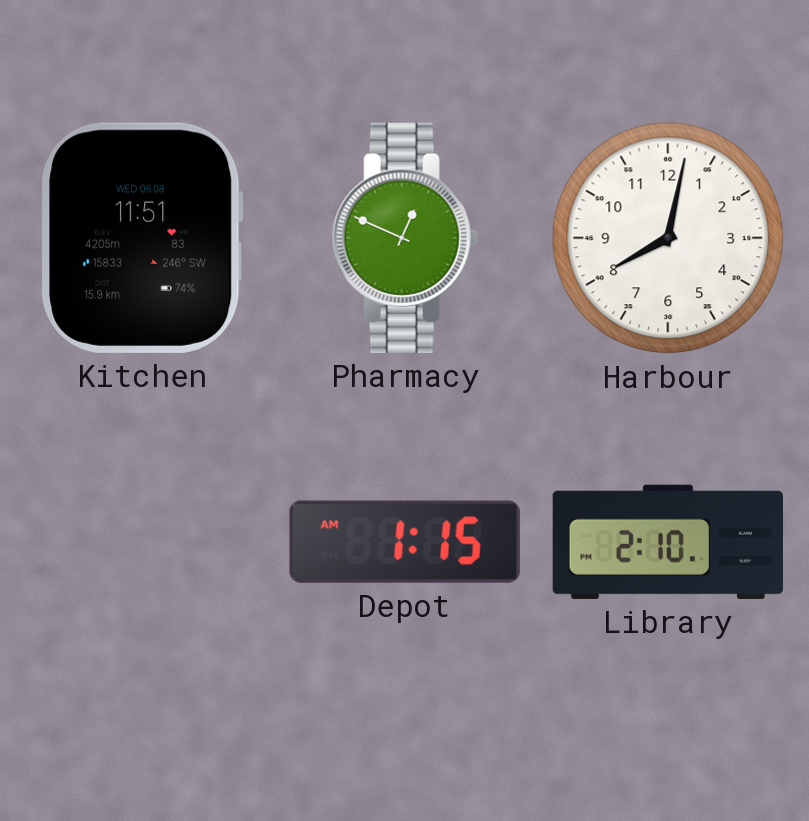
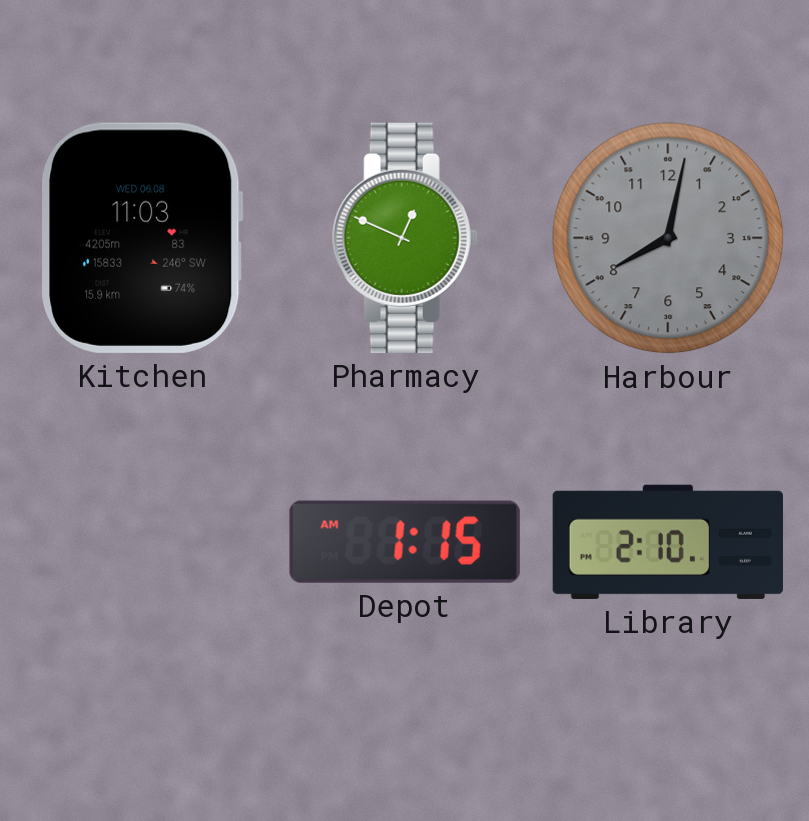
Kitchen: 11:51 -> 11:03 (142, 238)
Harbour dial: white -> grey (668, 238)
